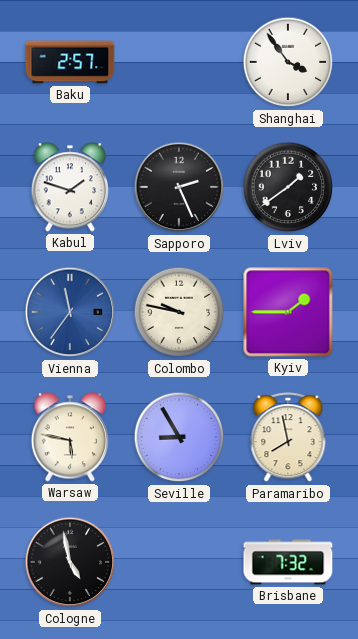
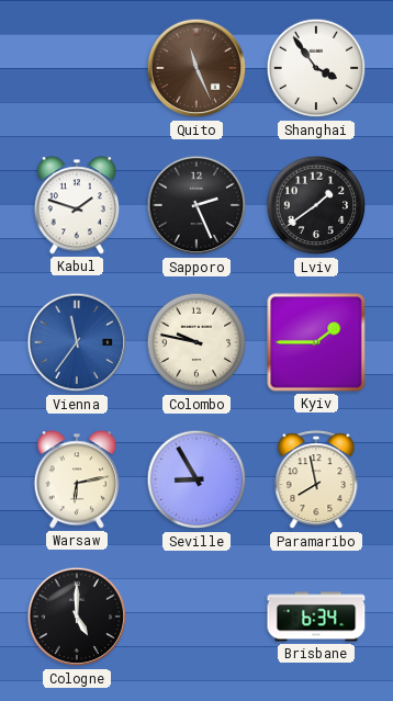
Baku: 2:57 -> none (70, 62)
Quito: none -> 11:26 (196, 68)
Warsaw: 5:47 -> 6:13 (76, 479)
Cologne: 4:58 -> 5:00 (77, 617)
Brisbane: 7:32 -> 6:34 (316, 617)
